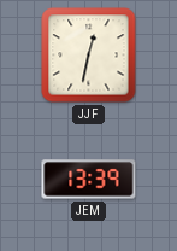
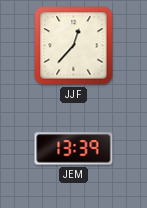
JJF: 12:32 -> 12:37 (74, 46)
